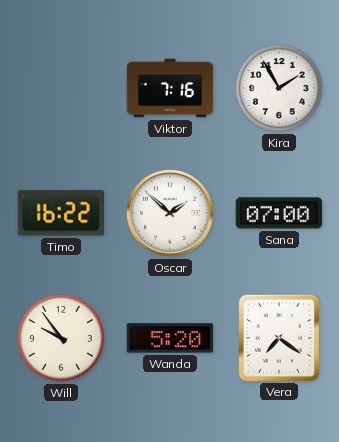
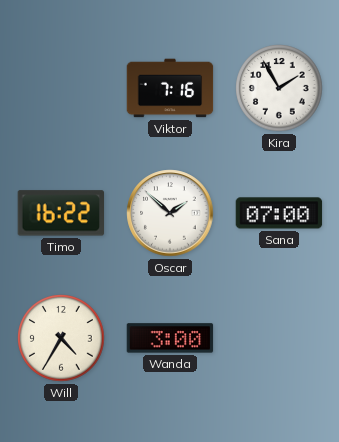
Will: 9:54 -> 4:35 (61, 338)
Wanda: 5:20 -> 3:00 (170, 338)
Vera: 7:21 -> none (278, 337)
